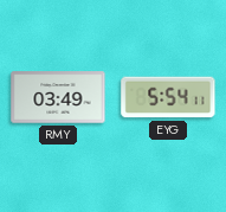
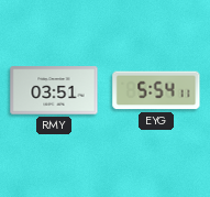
RMY: 03:49 -> 03:51 (54, 90)
